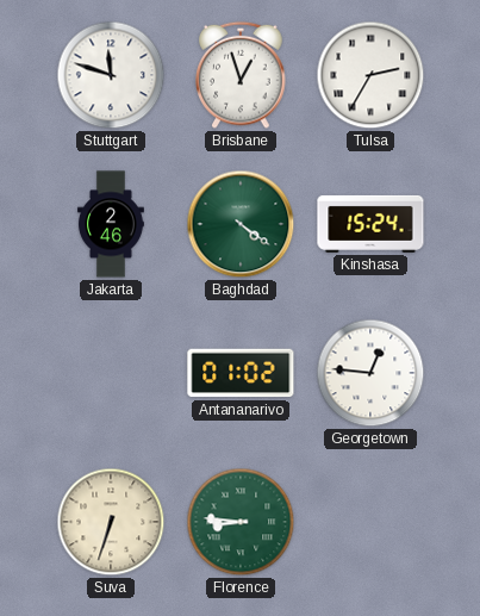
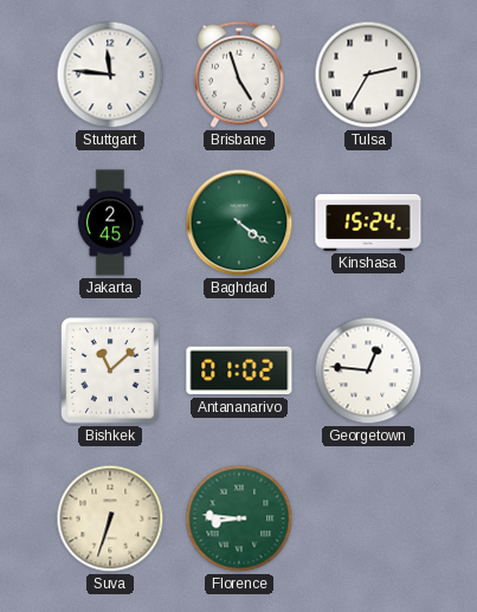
Stuttgart: 11:48 -> 11:46 (110, 75)
Brisbane: 12:57 -> 4:57 (239, 75)
Jakarta: 2:46 -> 2:45 (110, 223)
Bishkek: none -> 11:08 (111, 372)
